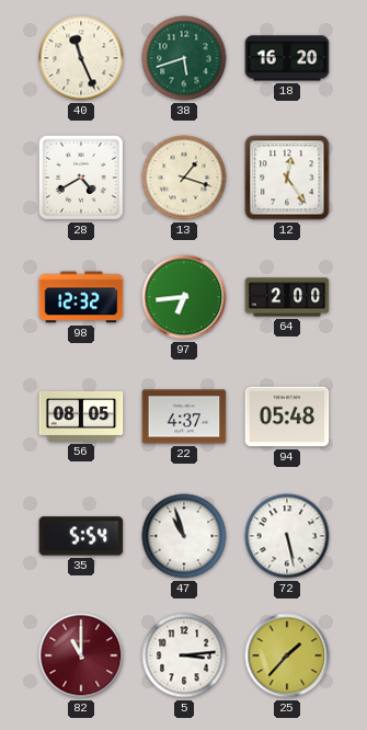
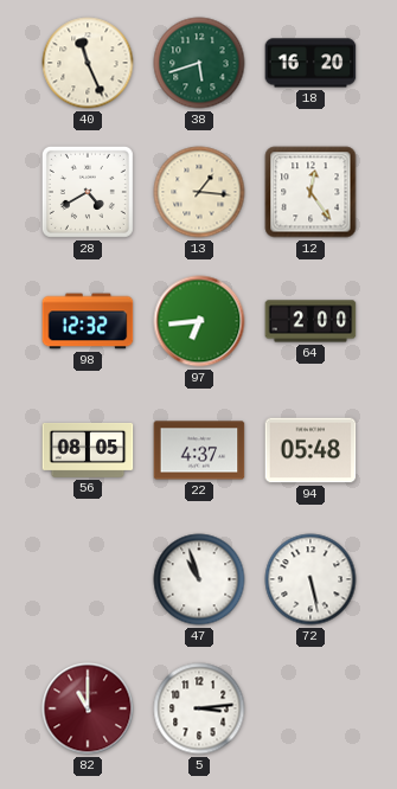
13: 1:18 -> 1:16 (199, 192)
35: 5:54 -> none (81, 536)
25: 1:37 -> none (287, 655)
